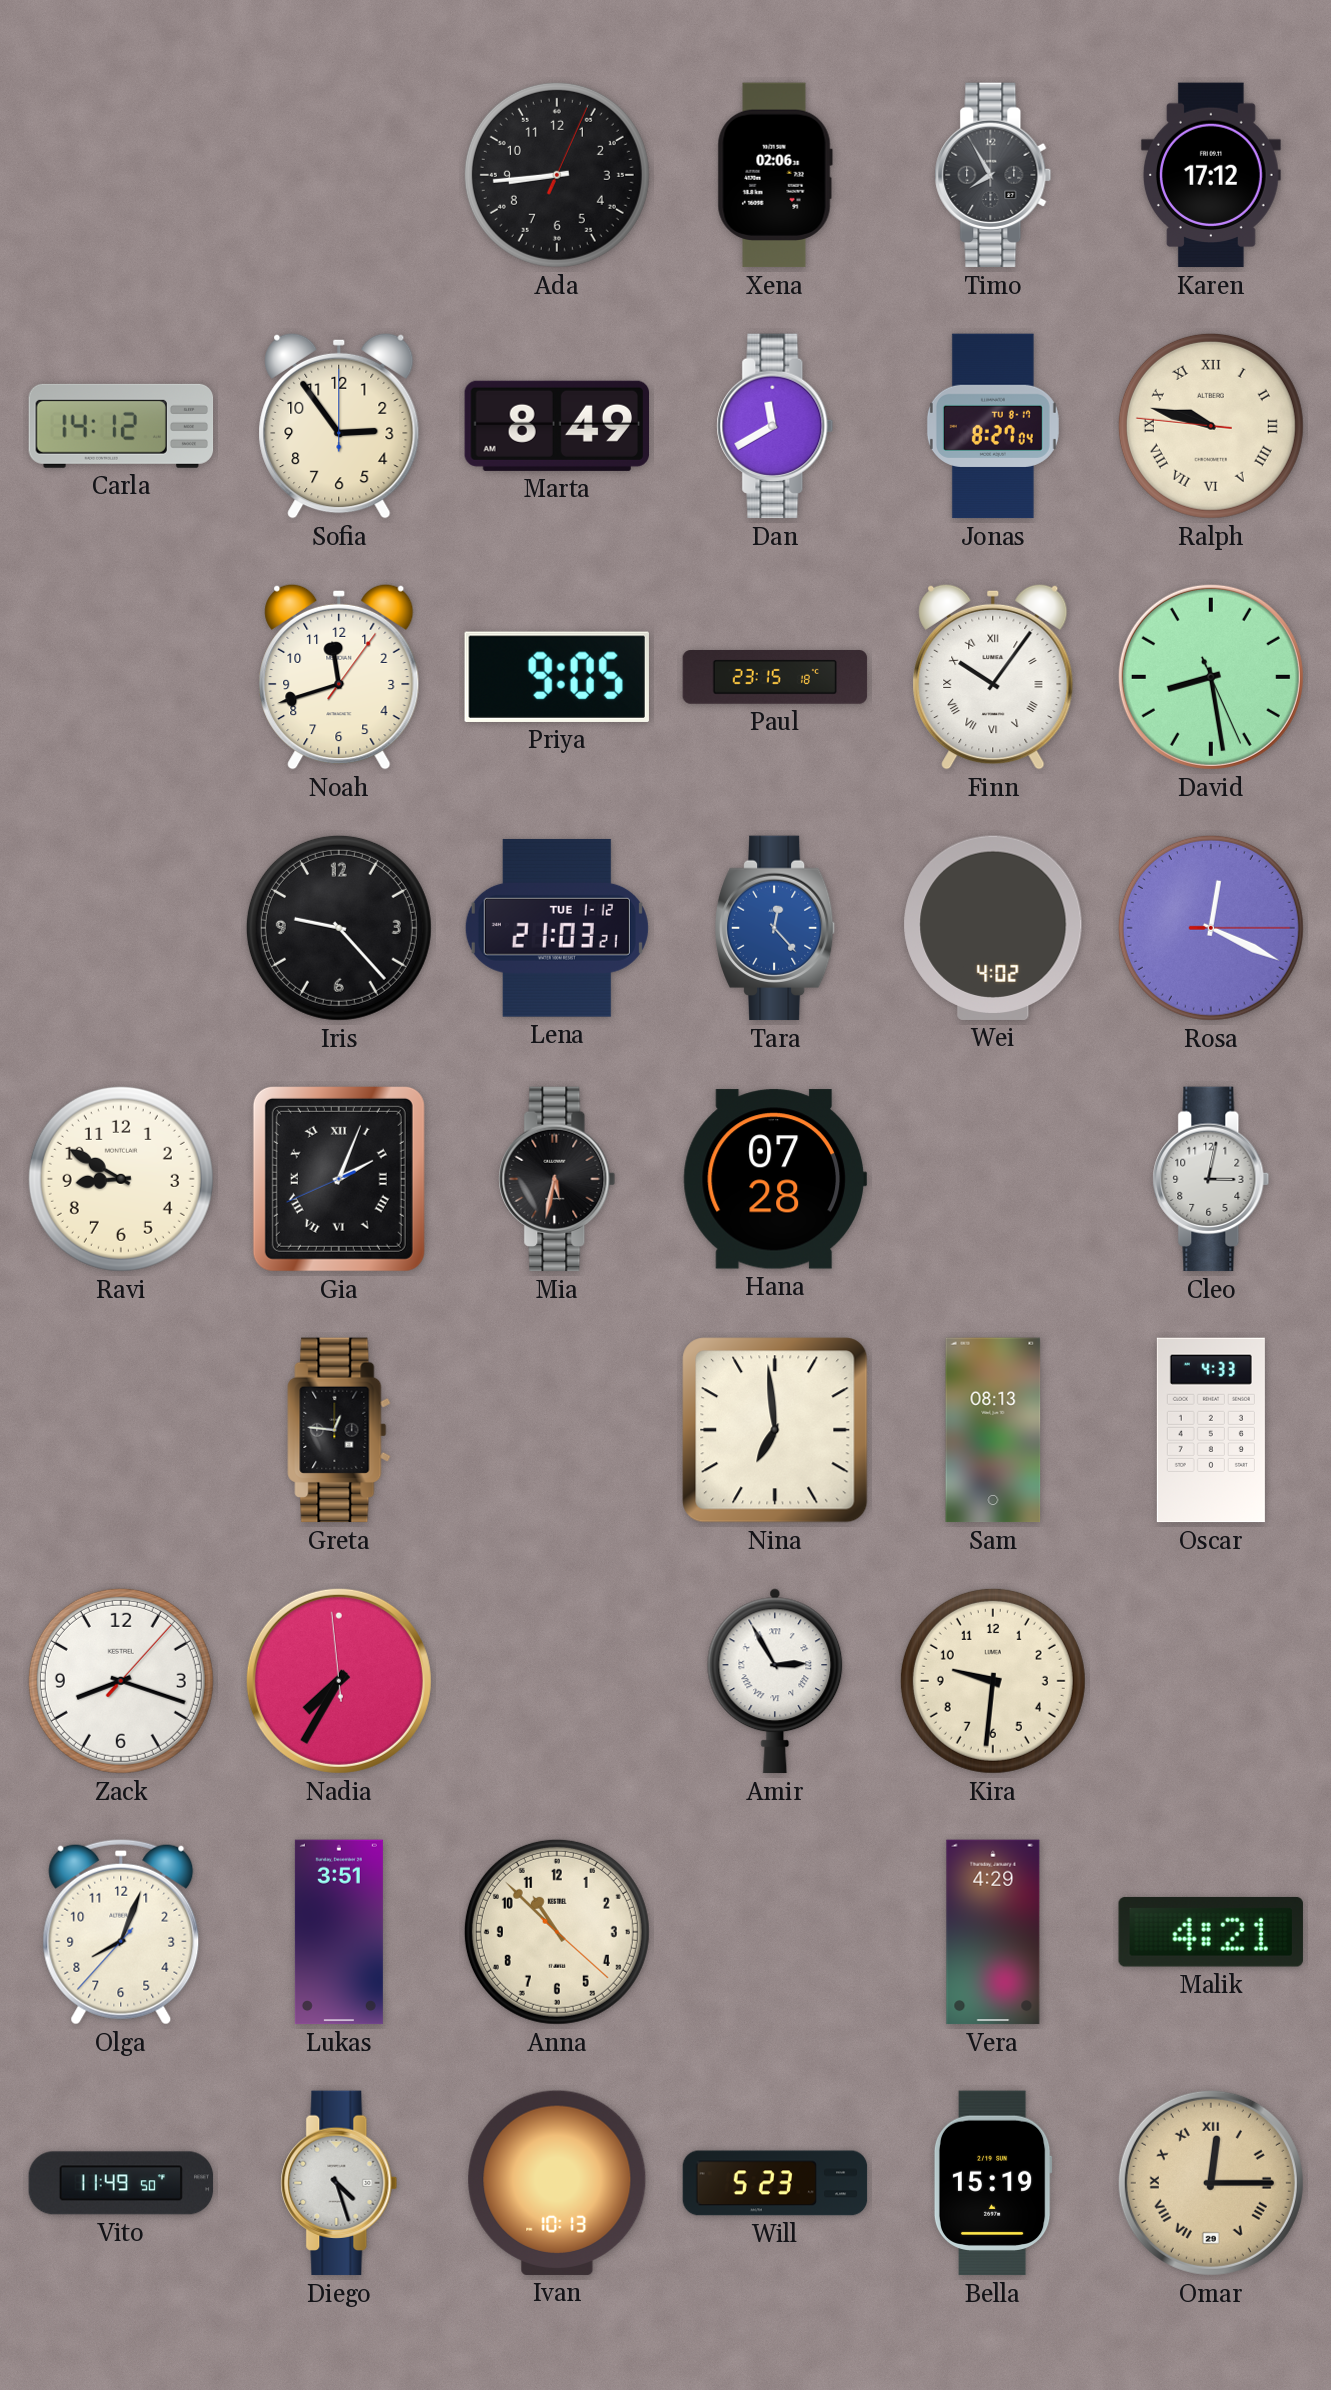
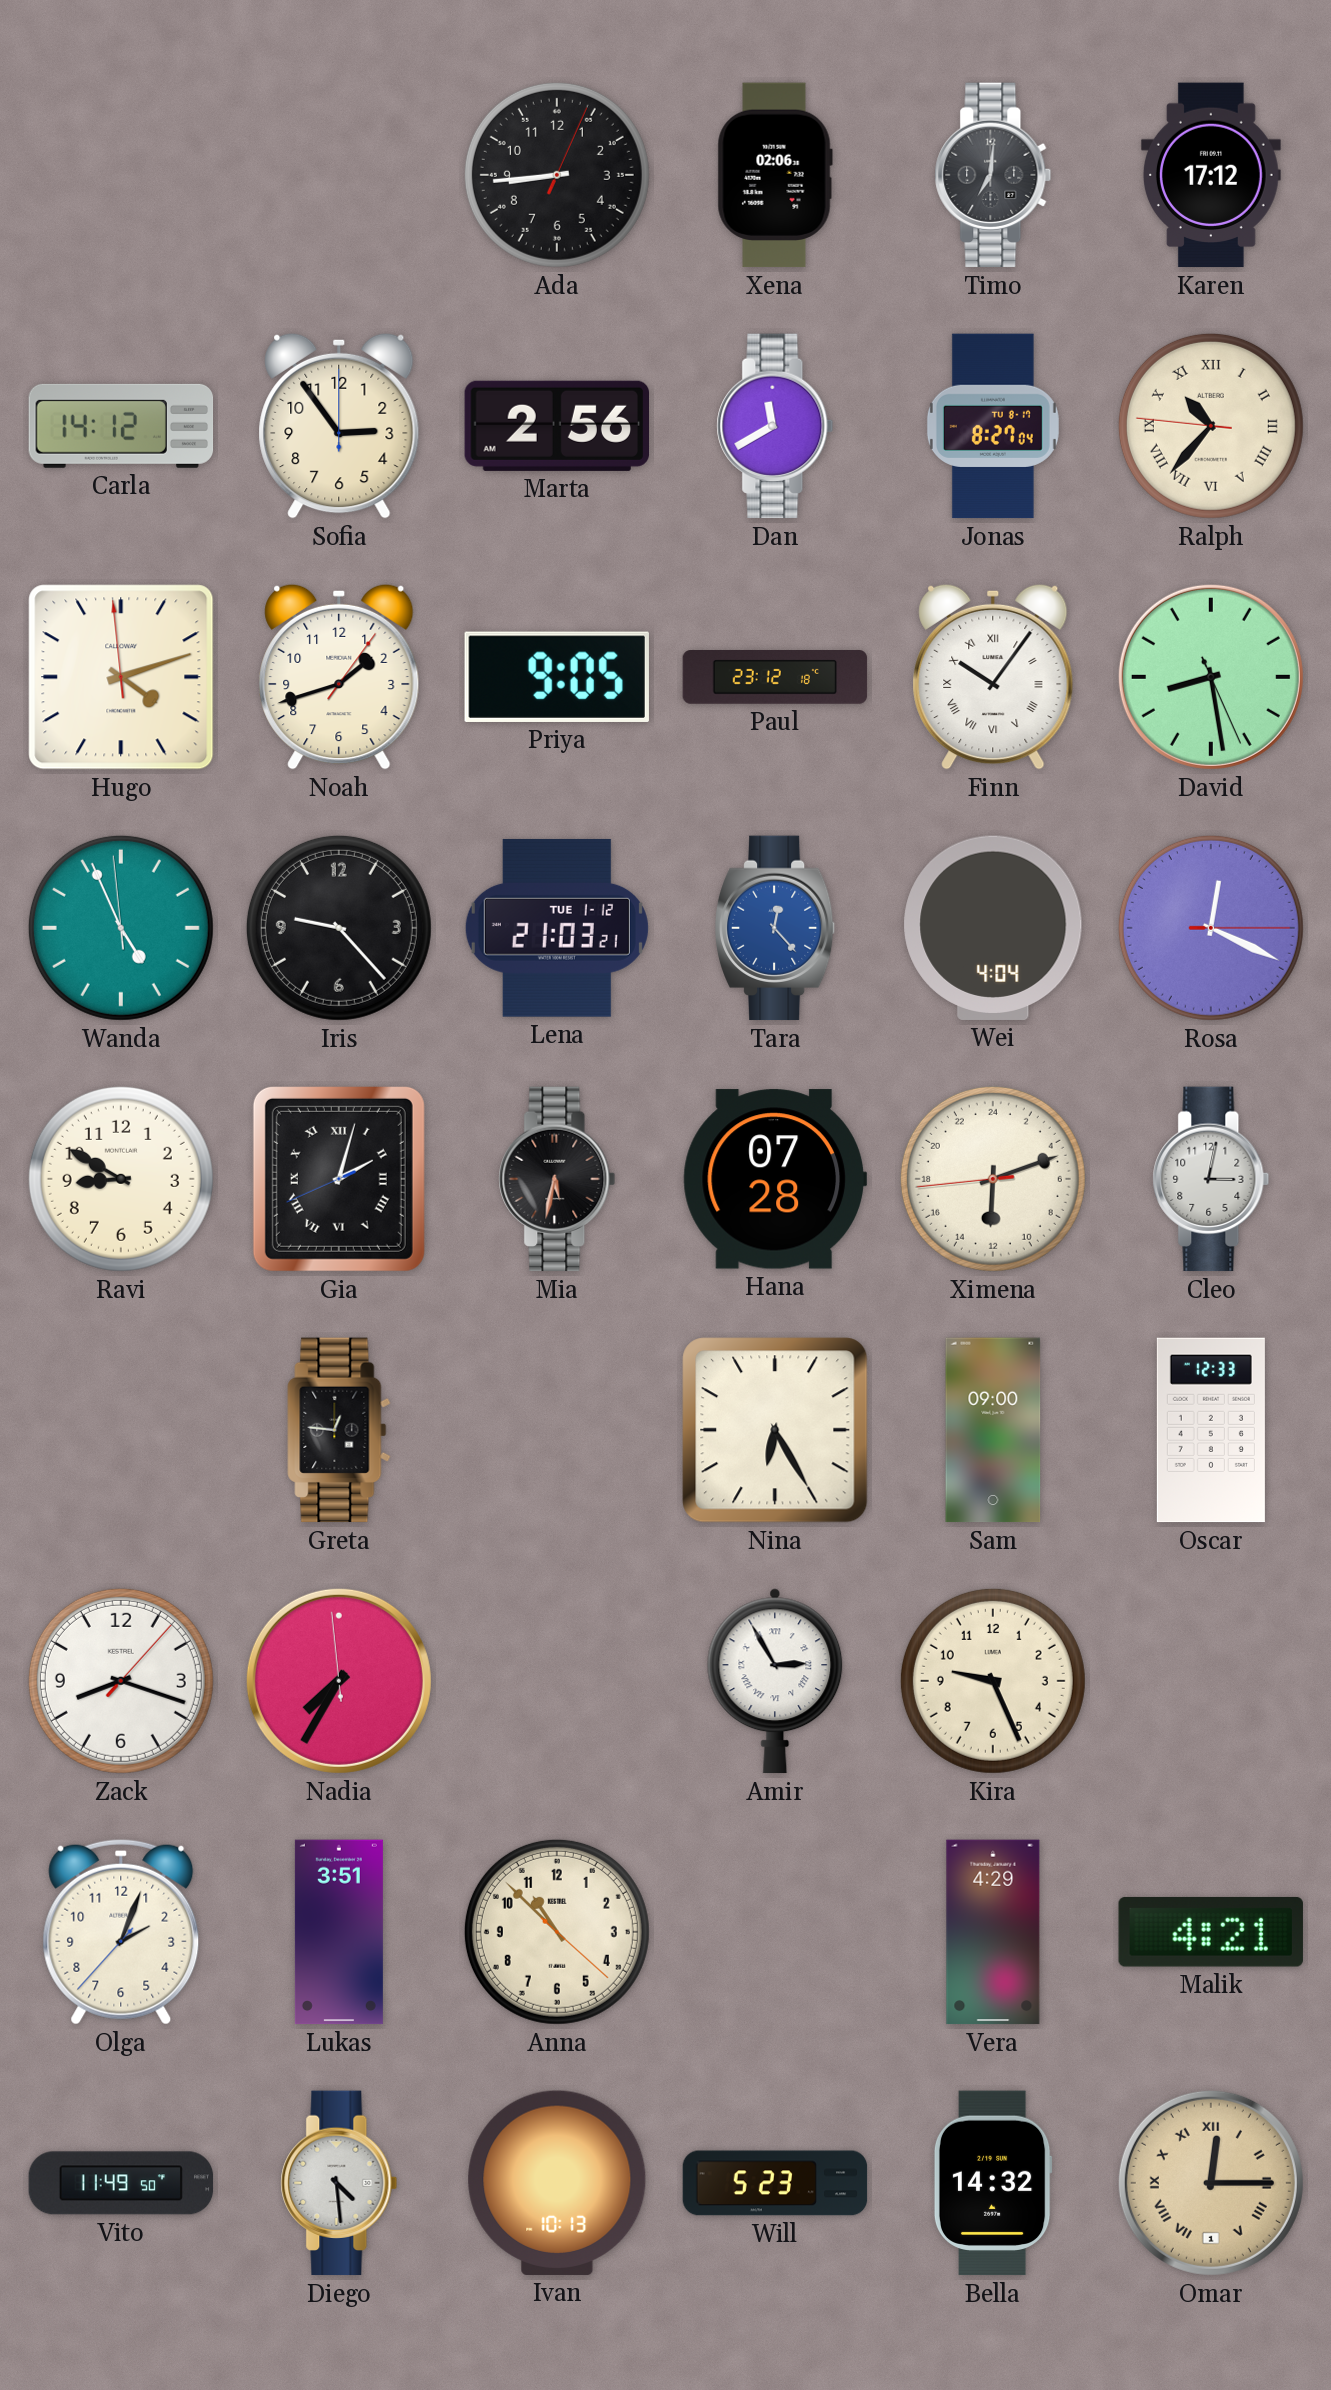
Timo: 7:55 -> 7:01 (993, 175)
Marta: 8:49 -> 2:56 (556, 426)
Ralph: 9:47 -> 10:36 (1211, 426)
Hugo: none -> 4:11 (121, 677)
Noah: 11:42 -> 1:42 (339, 677)
Paul: 23:15 -> 23:12 (775, 678)
Wanda: none -> 4:55 (121, 928)
Wei: 4:02 -> 4:04 (993, 928)
Gia: 2:03 -> 2:02 (339, 1179)
Ximena: none -> 12:11 (993, 1179)
Nina: 6:59 -> 6:25 (775, 1430)
Sam: 08:13 -> 09:00 (993, 1430)
Oscar: 4:33 -> 12:33 (1211, 1430)
Kira: 9:31 -> 9:26 (993, 1681)
Olga: 8:03 -> 2:03 (121, 1932)
Diego: 4:27 -> 4:29 (339, 2183)
Bella: 15:19 -> 14:32 (993, 2183)
Omar date: 29 -> 1 (1211, 2183)
